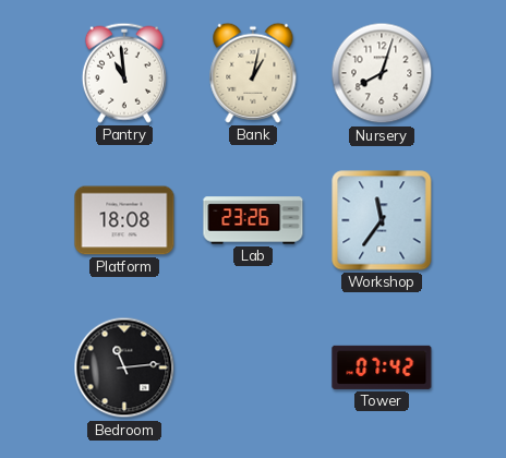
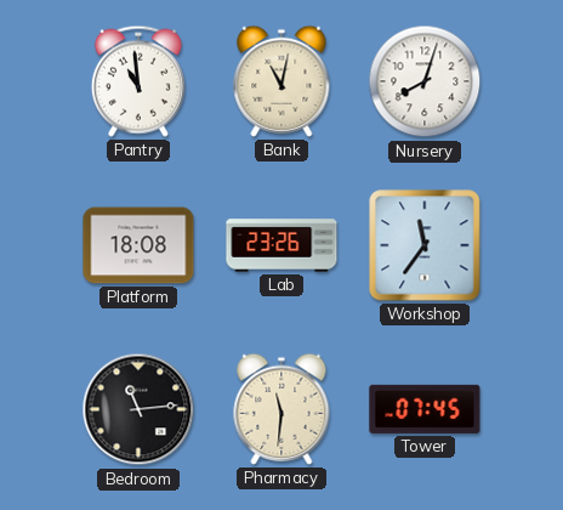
Bank: 1:02 -> 11:02 (281, 81)
Pharmacy: none -> 11:31 (281, 409)
Tower: 07:42 -> 07:45 (425, 409)
